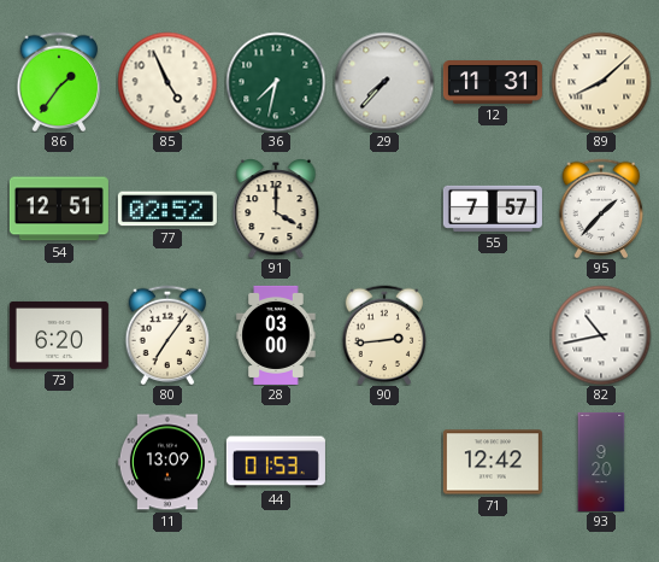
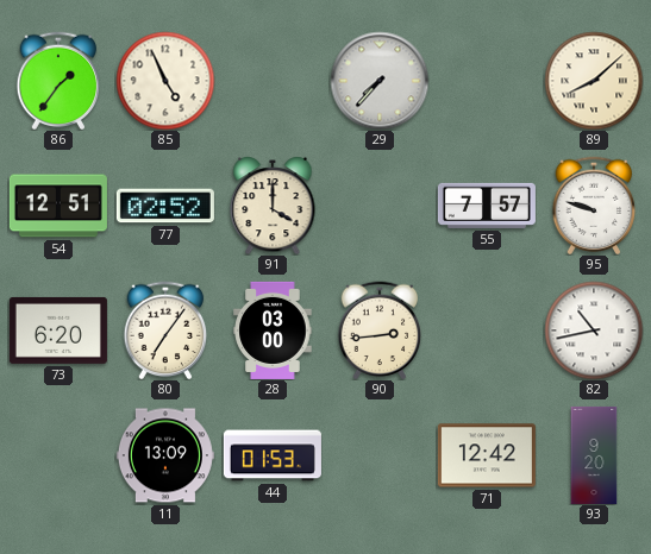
36: 7:32 -> none (276, 82)
12: 11:31 -> none (493, 83)
95: 1:37 -> 9:48 (594, 206)
